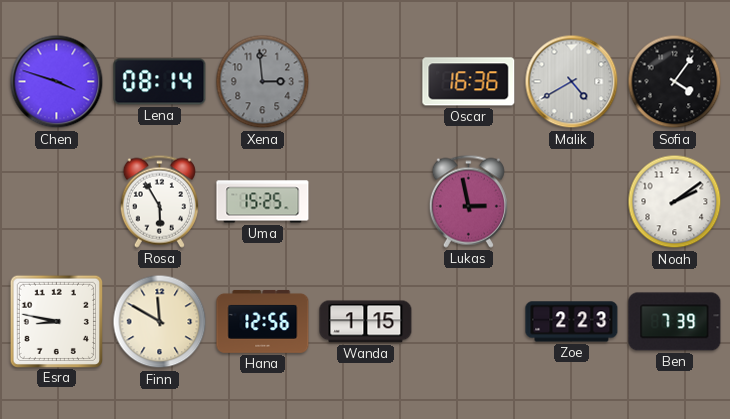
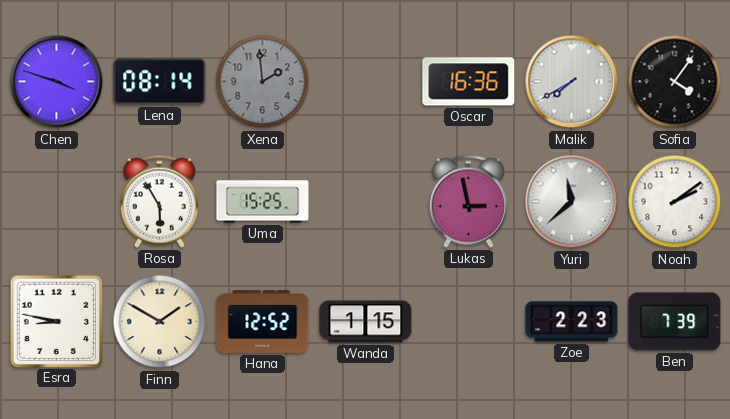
Xena: 2:59 -> 1:59 (263, 82)
Malik: 4:40 -> 7:40 (572, 82)
Yuri: none -> 11:38 (572, 202)
Finn: 11:50 -> 1:50 (160, 322)
Hana: 12:56 -> 12:52 (263, 321)
